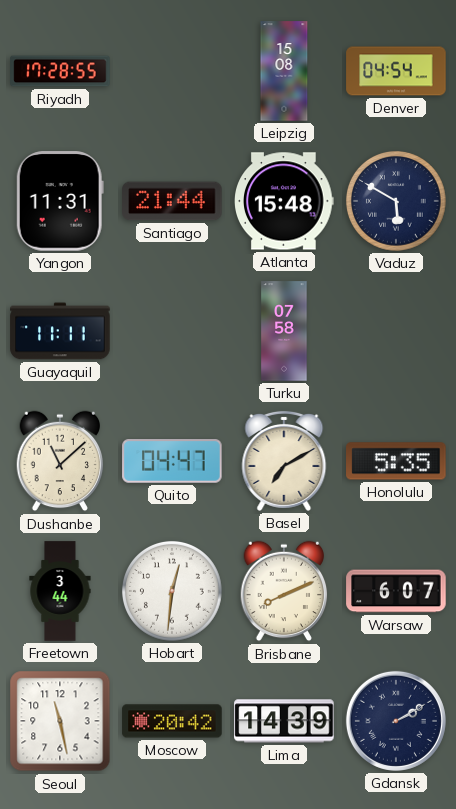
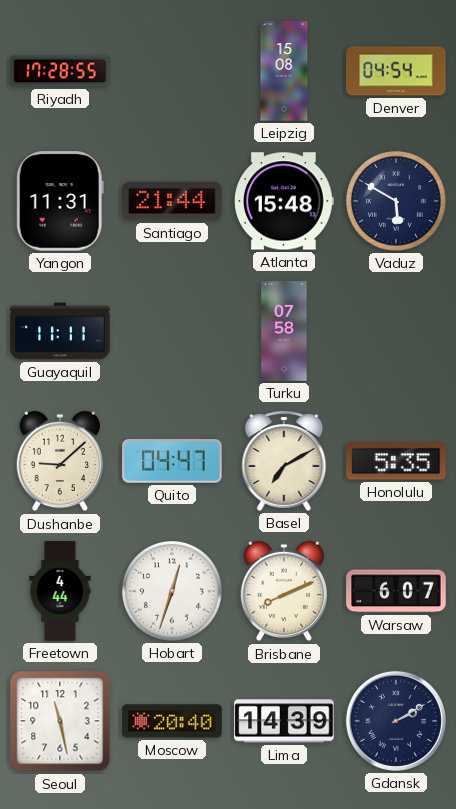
Dushanbe: 11:08 -> 9:08 (60, 461)
Freetown: 3:44 -> 4:44 (60, 591)
Hobart: 12:31 -> 12:33 (172, 591)
Moscow: 20:42 -> 20:40 (172, 721)
